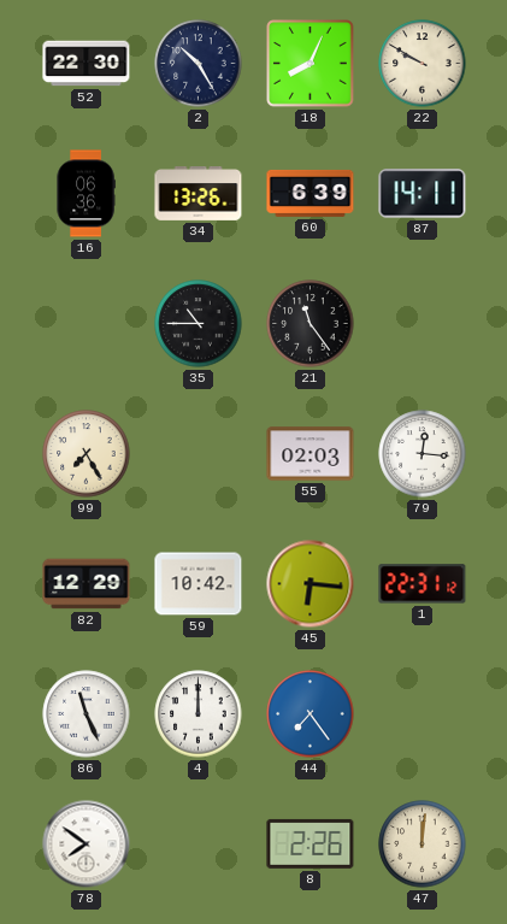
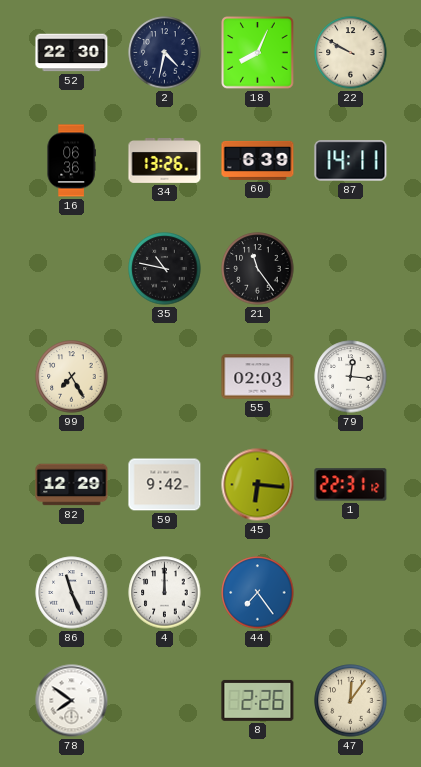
2: 10:25 -> 4:32 (165, 53)
35: 10:45 -> 10:47 (165, 269)
59: 10:42 -> 9:42 (165, 485)
47: 12:01 -> 12:06 (351, 701)
